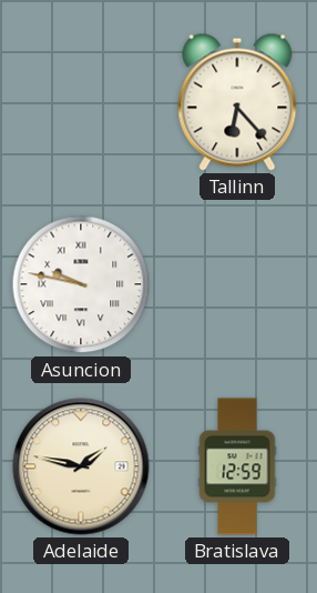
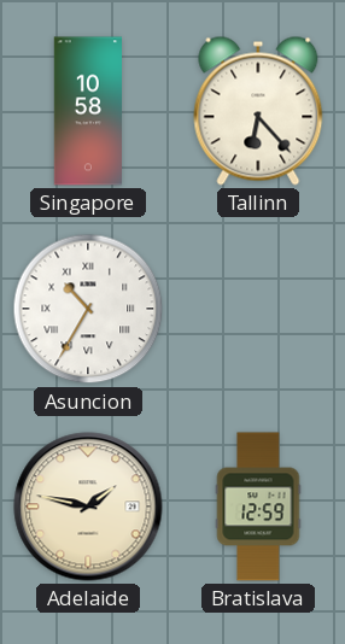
Singapore: none -> 10:58 (87, 111)
Asuncion: 9:47 -> 10:35 (88, 309)
